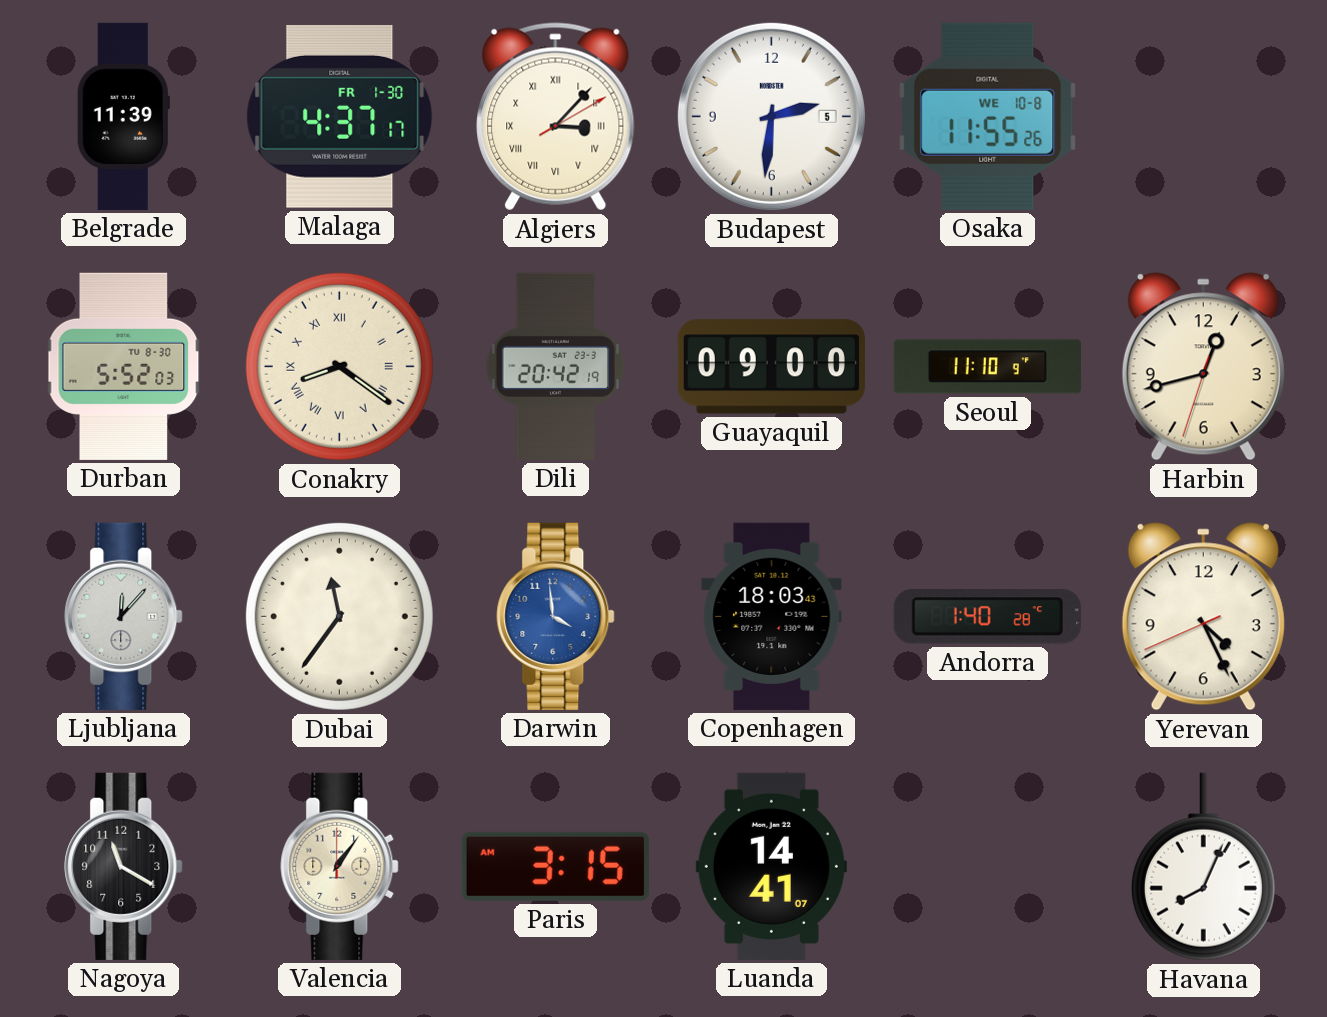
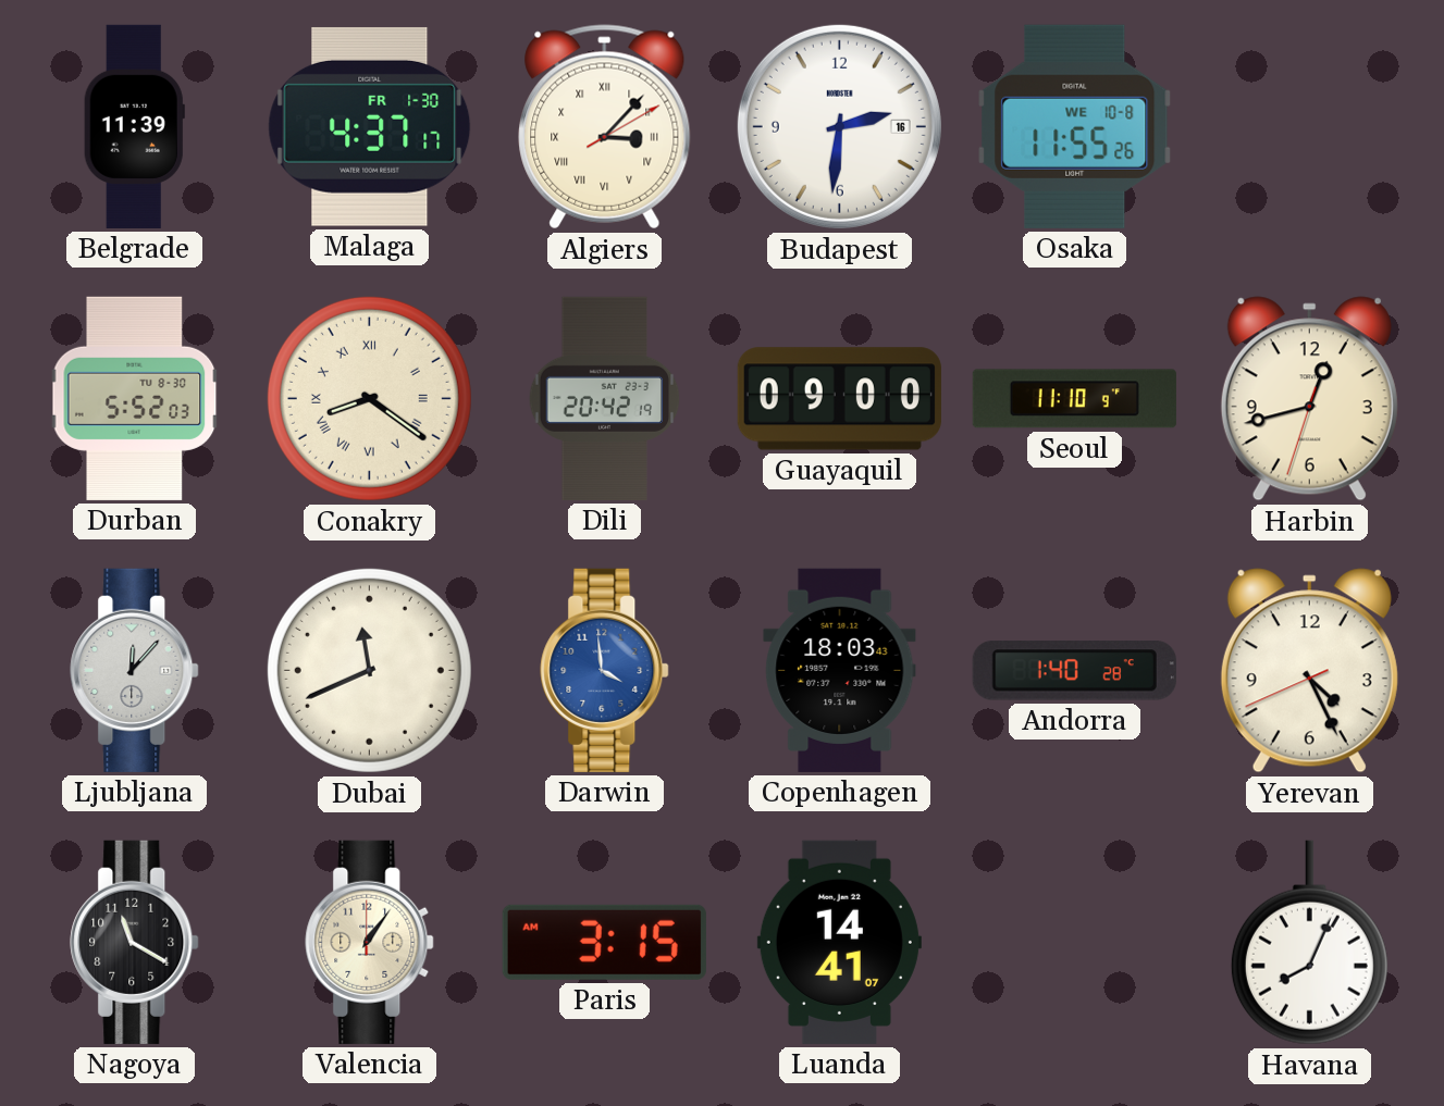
Budapest date: 5 -> 16 (839, 126)
Dubai: 11:36 -> 11:41 (369, 670)
